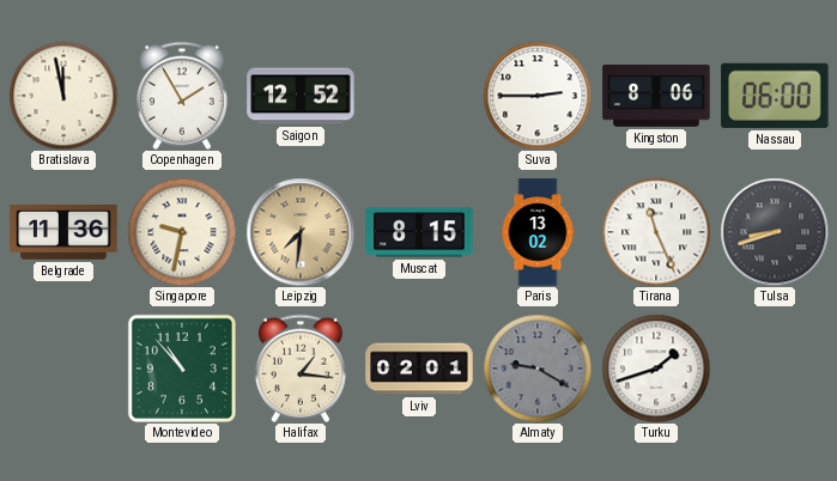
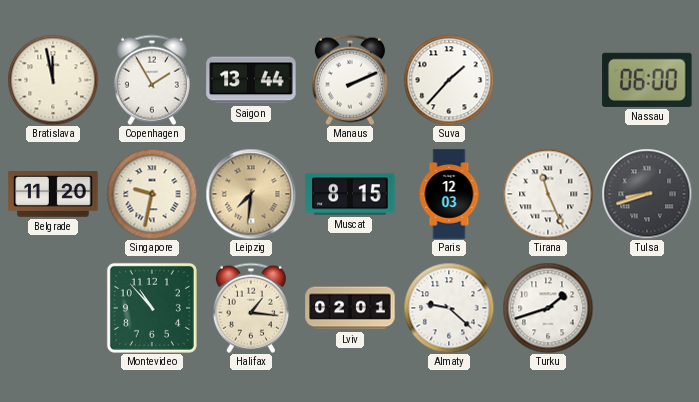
Saigon: 12:52 -> 13:44 (251, 80)
Manaus: none -> 2:11 (350, 80)
Suva: 2:45 -> 1:37 (449, 80)
Kingston: 8:06 -> none (656, 96)
Belgrade: 11:36 -> 11:20 (53, 195)
Paris: 13:02 -> 12:03 (449, 194)
Almaty: 9:20 -> 9:22 (449, 308)
Almaty dial: grey -> white (449, 308)
